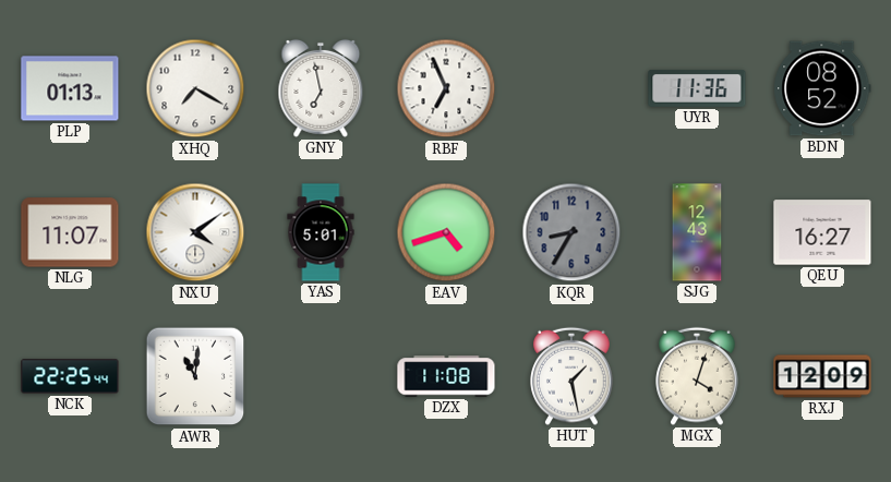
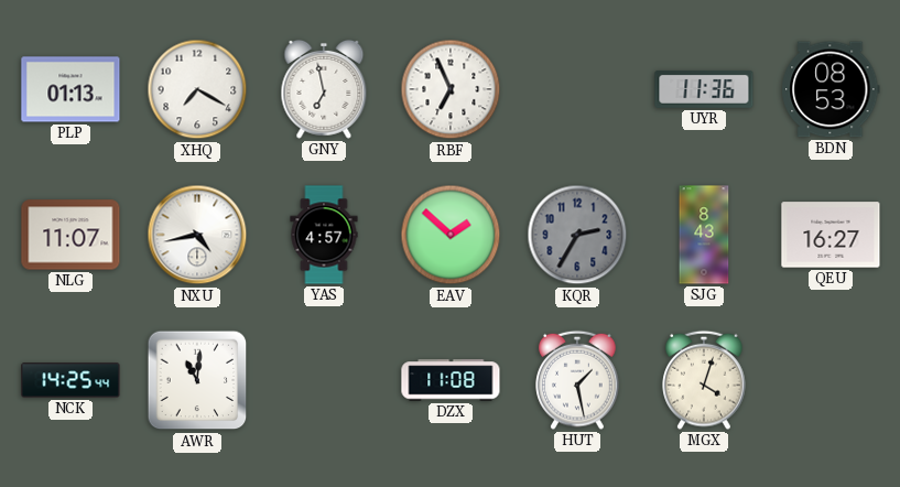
BDN: 08:52 -> 08:53 (831, 89)
NXU: 4:09 -> 4:43 (197, 235)
YAS: 5:01 -> 4:57 (324, 235)
EAV: 4:42 -> 1:52 (451, 235)
KQR: 8:35 -> 2:35 (577, 235)
SJG: 12:43 -> 8:43 (704, 235)
NCK: 22:25 -> 14:25 (71, 380)
RXJ: 12:09 -> none (822, 376)
